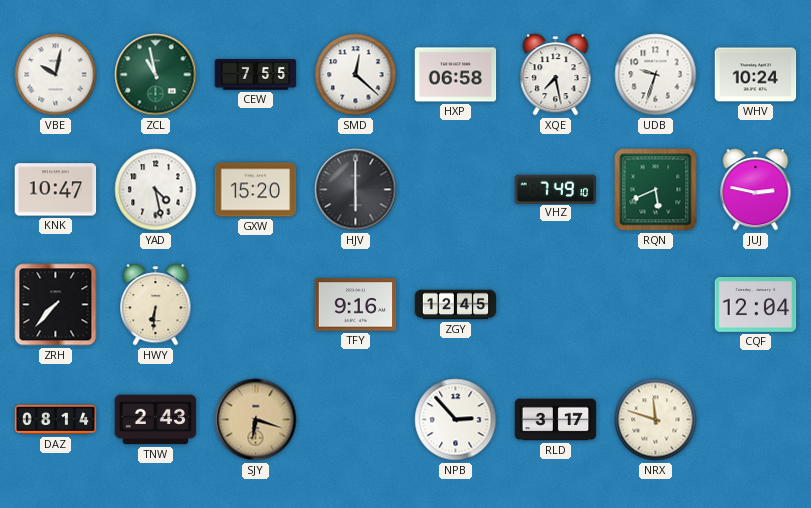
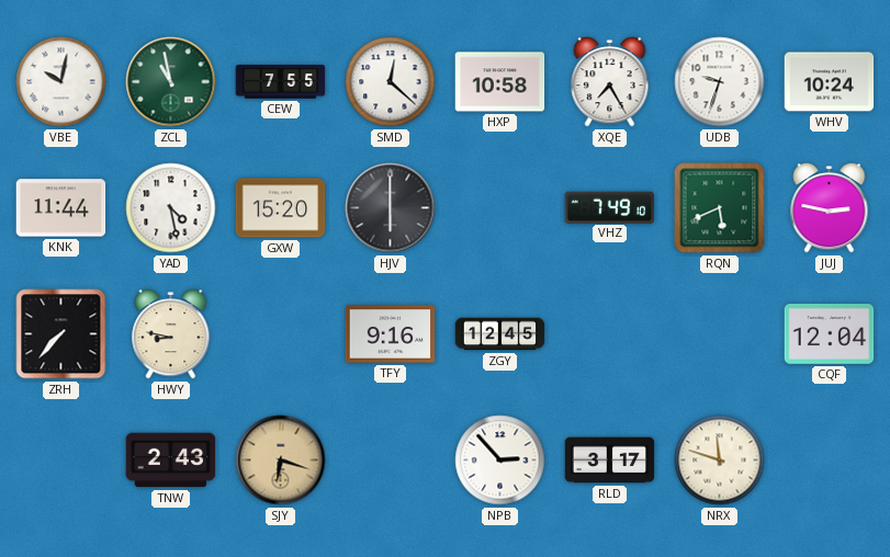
HXP: 06:58 -> 10:58 (500, 82)
XQE: 7:28 -> 7:25 (610, 82)
KNK: 10:47 -> 11:44 (61, 208)
HWY: 6:31 -> 8:47 (171, 334)
DAZ: 08:14 -> none (56, 420)
